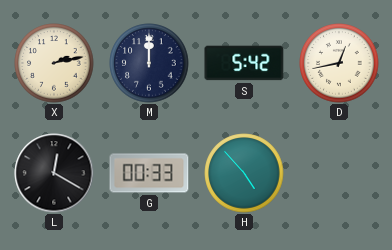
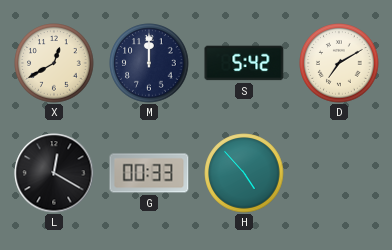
X: 2:13 -> 12:40 (54, 63)
D: 12:43 -> 7:10 (339, 63)
